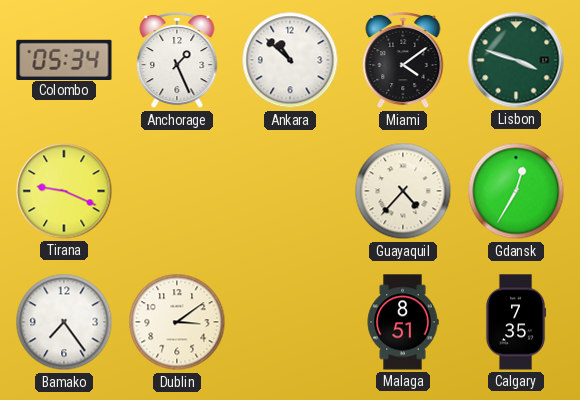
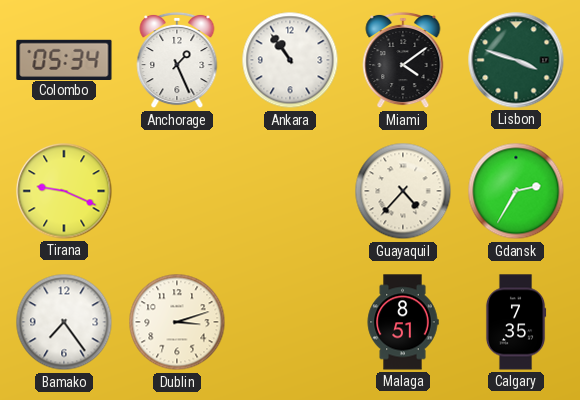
Ankara: 10:52 -> 10:54 (290, 60)
Gdansk: 12:35 -> 2:35 (516, 191)
Dublin: 3:09 -> 3:12 (177, 322)
